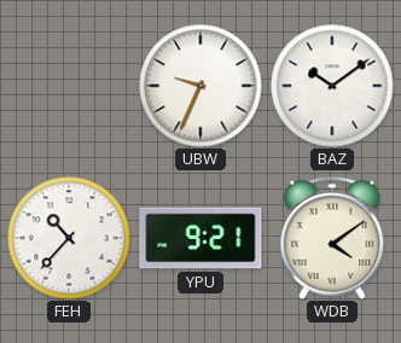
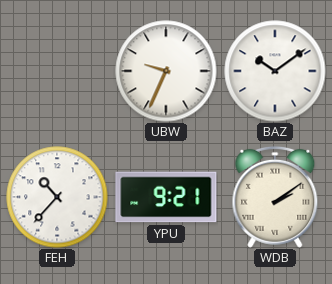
WDB: 4:09 -> 2:09 (275, 197)
